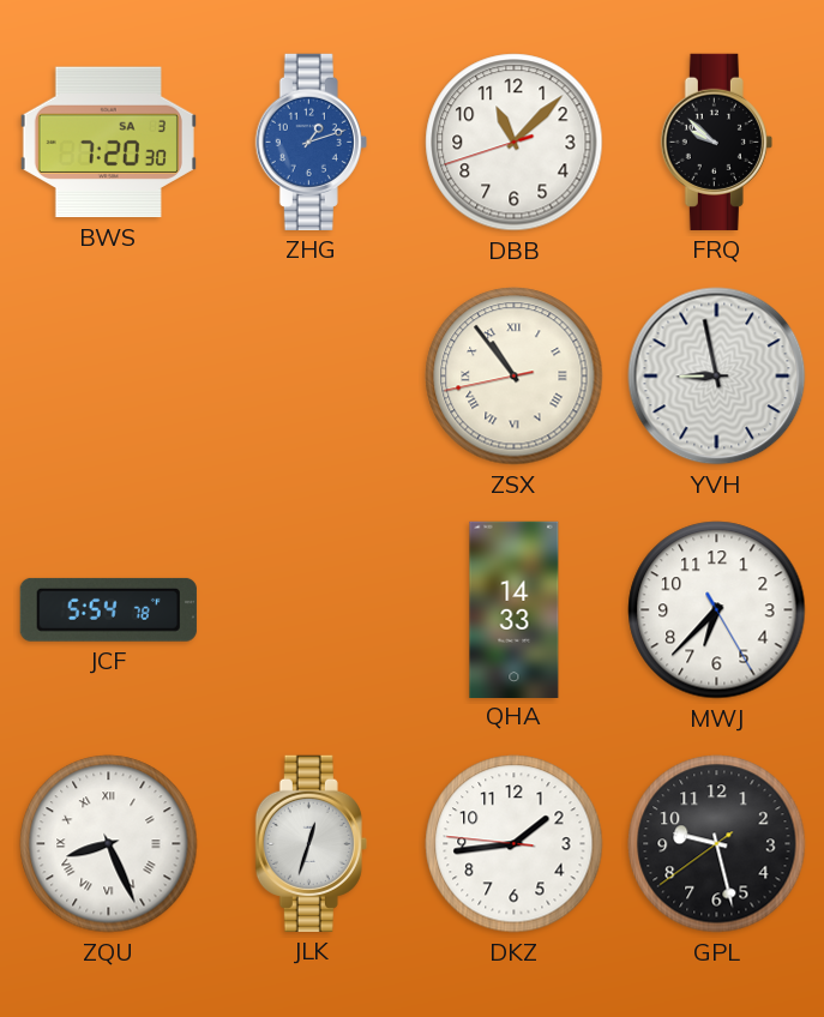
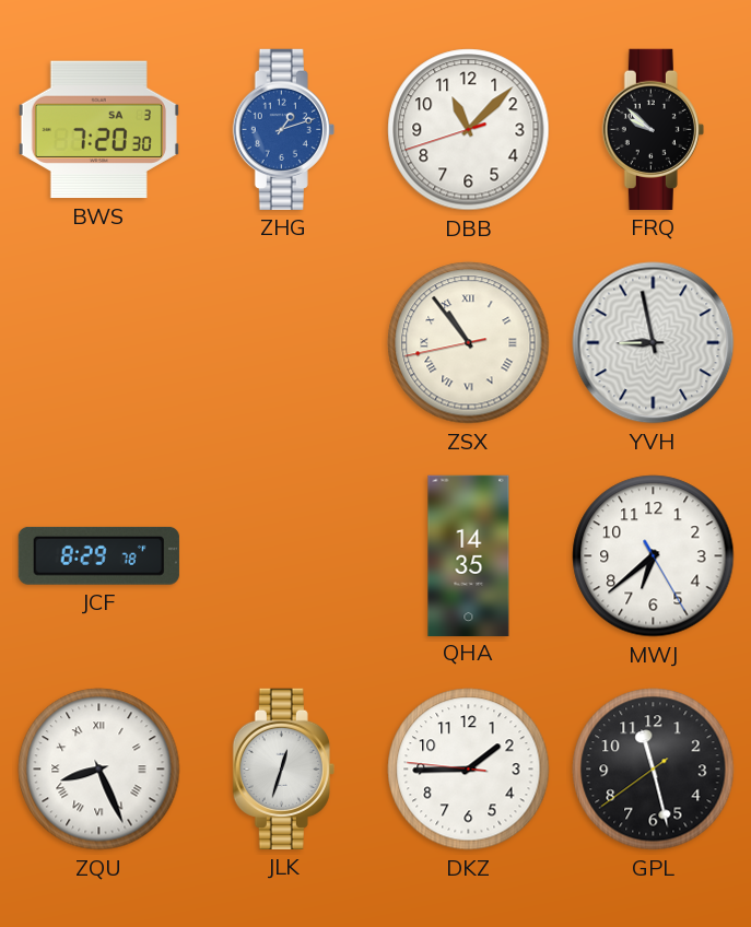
JCF: 5:54 -> 8:29 (98, 555)
QHA: 14:33 -> 14:35 (469, 555)
MWJ: 6:37 -> 6:38 (654, 556)
DKZ: 1:43 -> 1:44 (469, 770)
GPL: 9:27 -> 11:27 (654, 770)
